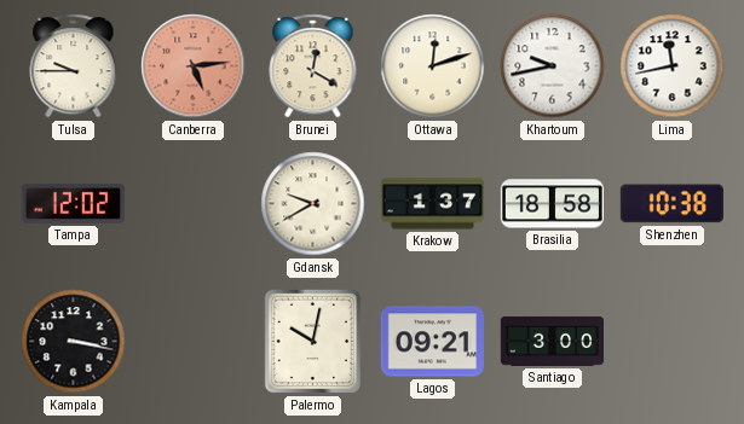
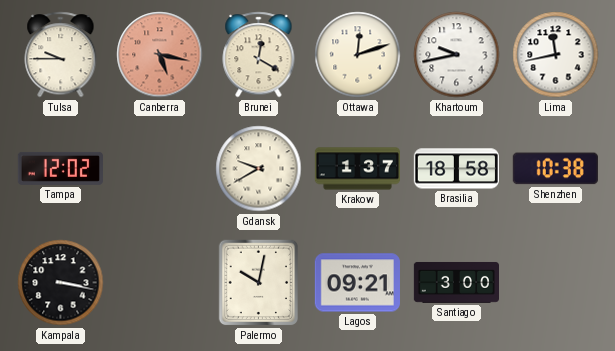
Canberra: 5:14 -> 5:17 (160, 55)
